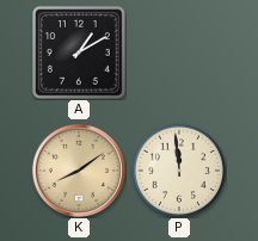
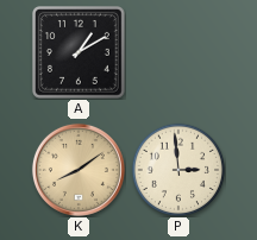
P: 11:59 -> 2:59 (178, 170)
